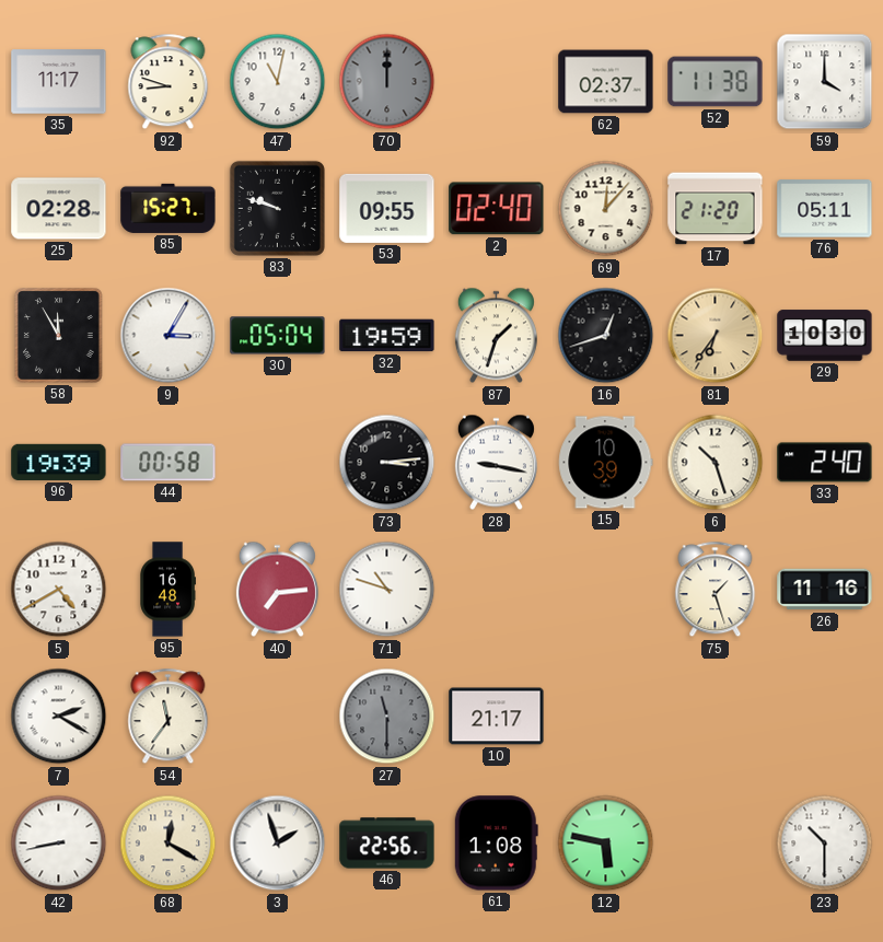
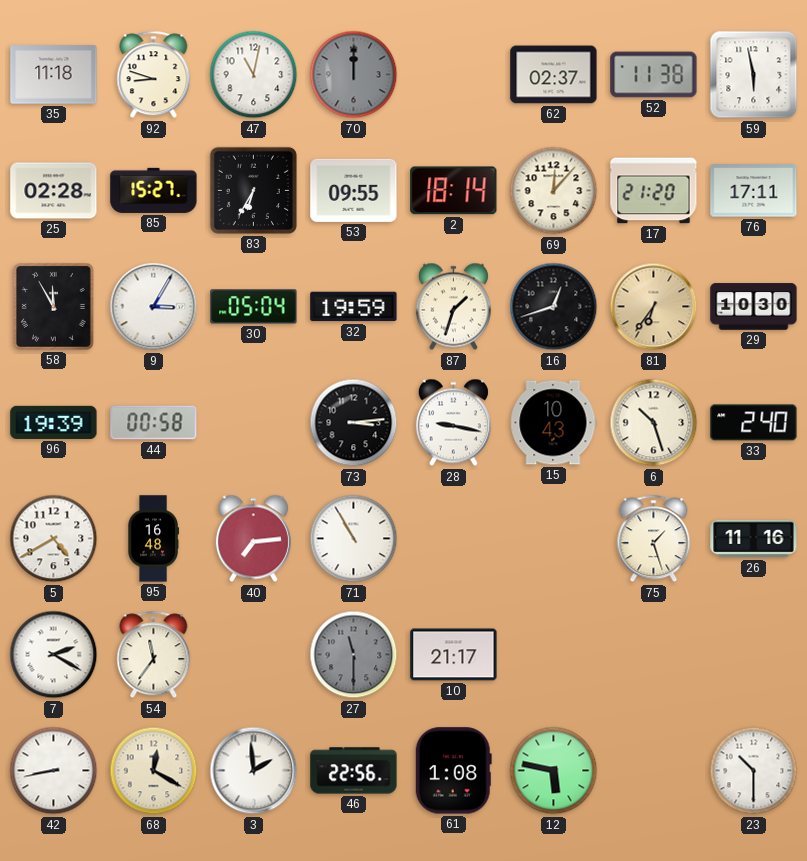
35: 11:17 -> 11:18 (54, 75)
59: 4:00 -> 5:58 (754, 75)
83: 9:48 -> 6:35 (253, 190)
2: 02:40 -> 18:14 (454, 191)
76: 05:11 -> 17:11 (754, 191)
15: 10:39 -> 10:43 (554, 423)
71: 10:48 -> 10:55 (354, 539)
3: 1:57 -> 1:59 (254, 771)
